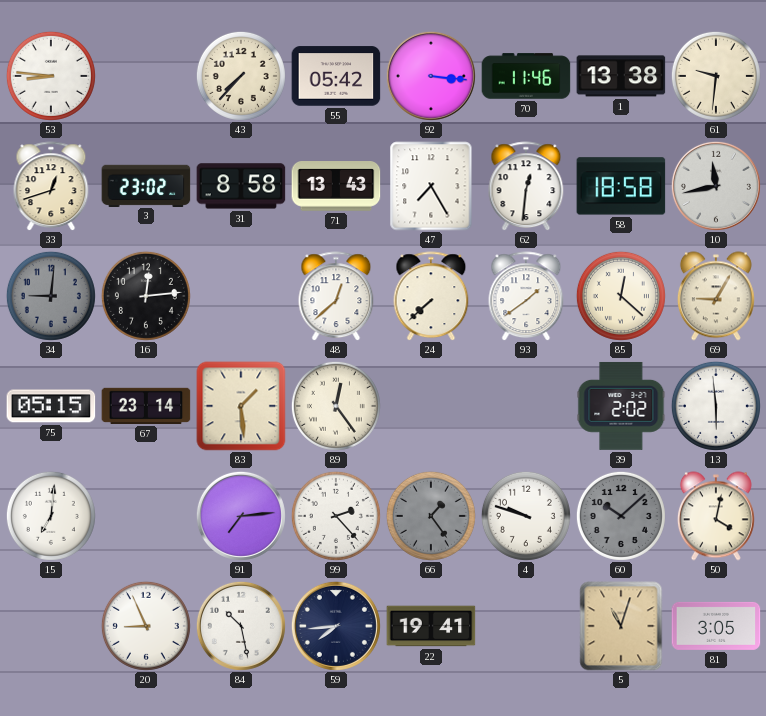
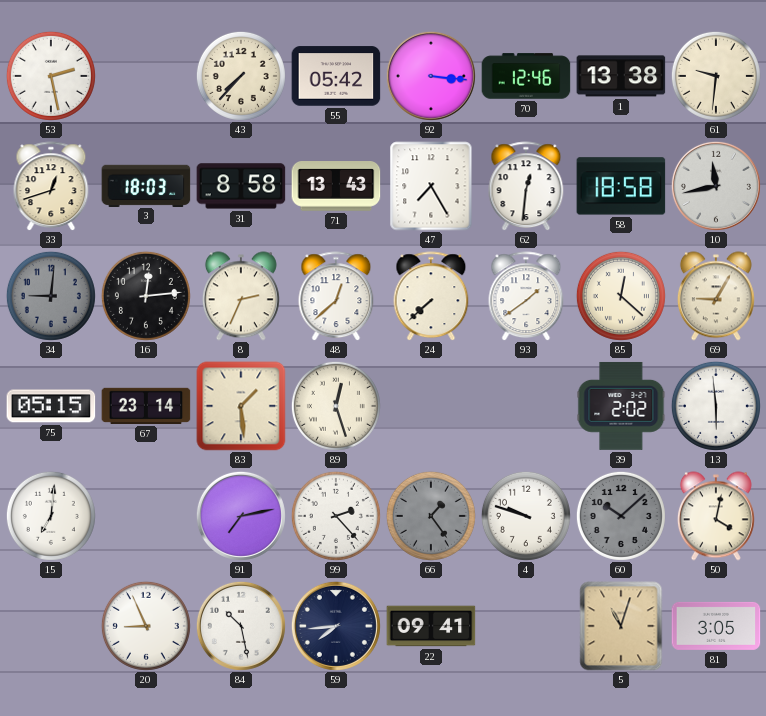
53: 8:46 -> 2:28 (51, 76)
70: 11:46 -> 12:46 (526, 76)
3: 23:02 -> 18:03 (146, 185)
8: none -> 2:34 (241, 296)
89: 12:24 -> 12:27 (336, 406)
91: 7:14 -> 7:13 (241, 516)
22: 19:41 -> 09:41 (431, 626)
